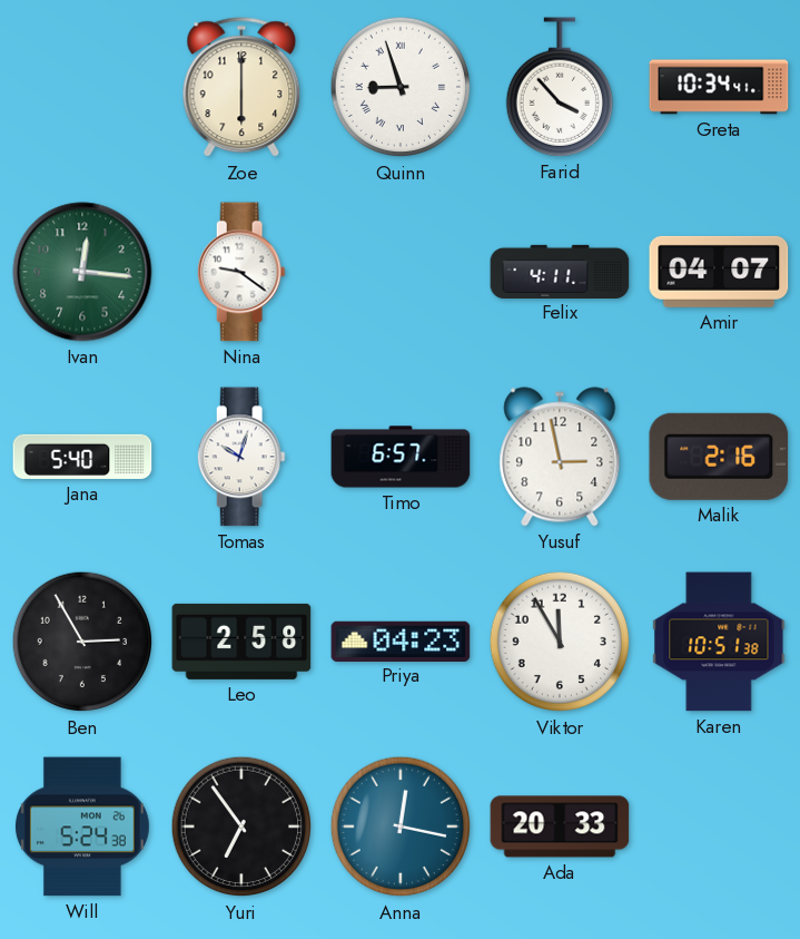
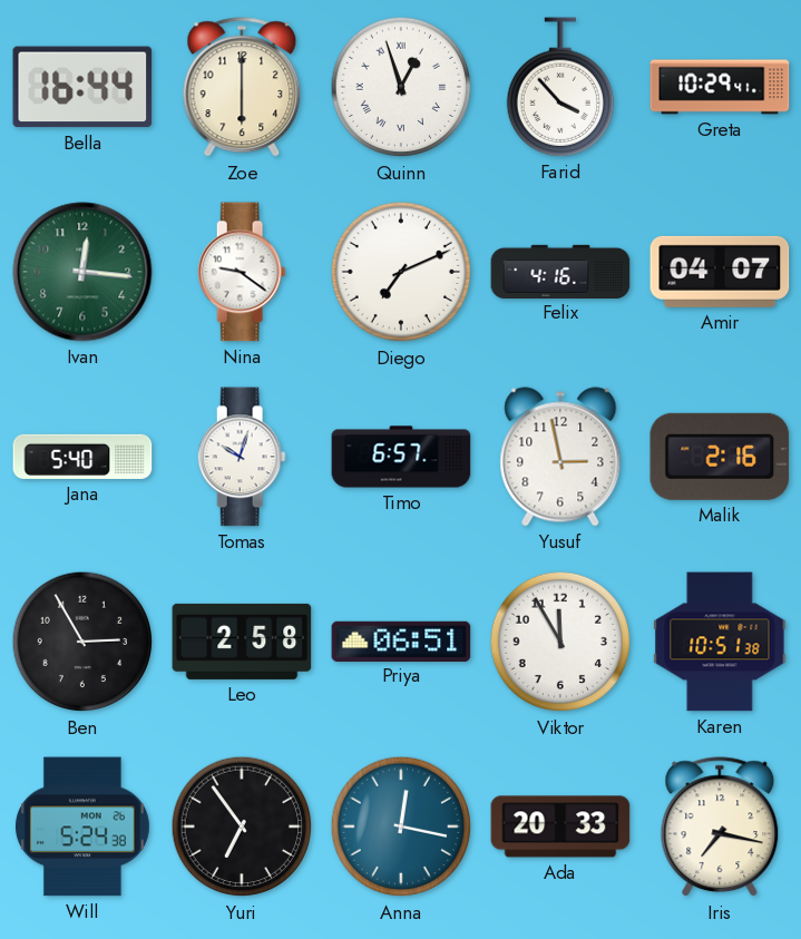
Bella: none -> 16:44 (82, 87)
Quinn: 8:57 -> 12:57 (401, 87)
Greta: 10:34 -> 10:29 (720, 87)
Diego: none -> 7:11 (401, 272)
Felix: 4:11 -> 4:16 (560, 271)
Priya: 04:23 -> 06:51 (401, 640)
Iris: none -> 7:17 (720, 828)
